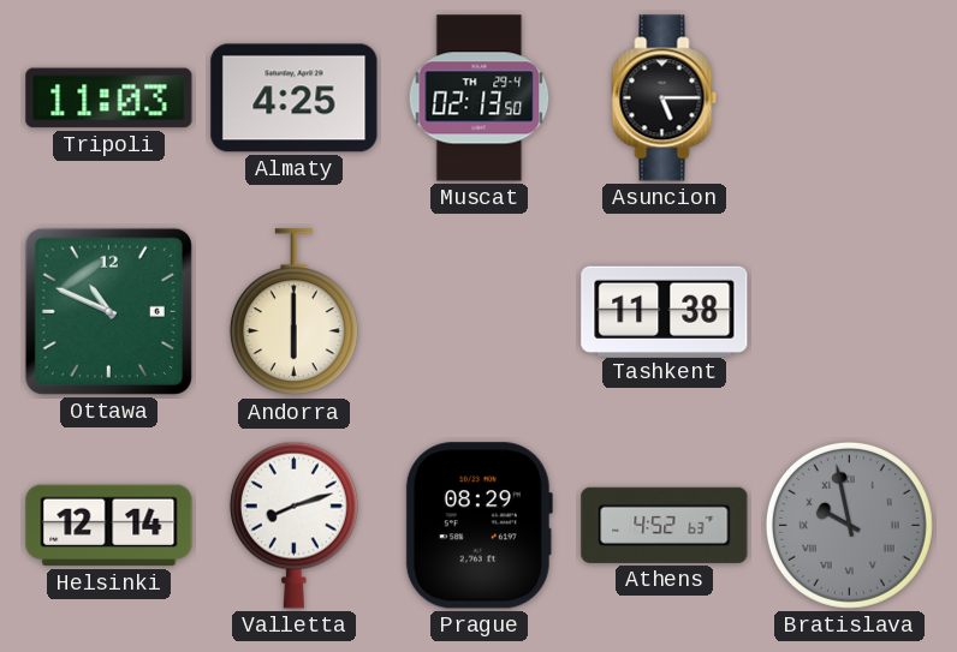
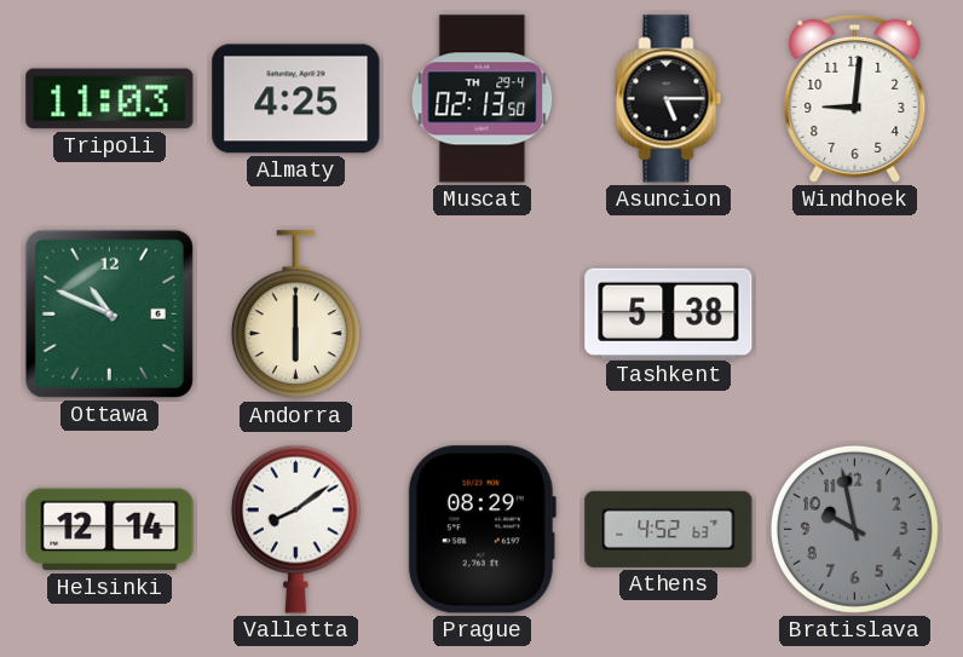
Windhoek: none -> 9:01 (855, 98)
Tashkent: 11:38 -> 5:38 (669, 313)
Valletta: 8:12 -> 8:09 (295, 529)
Bratislava numerals: Roman -> Arabic (854, 529)
